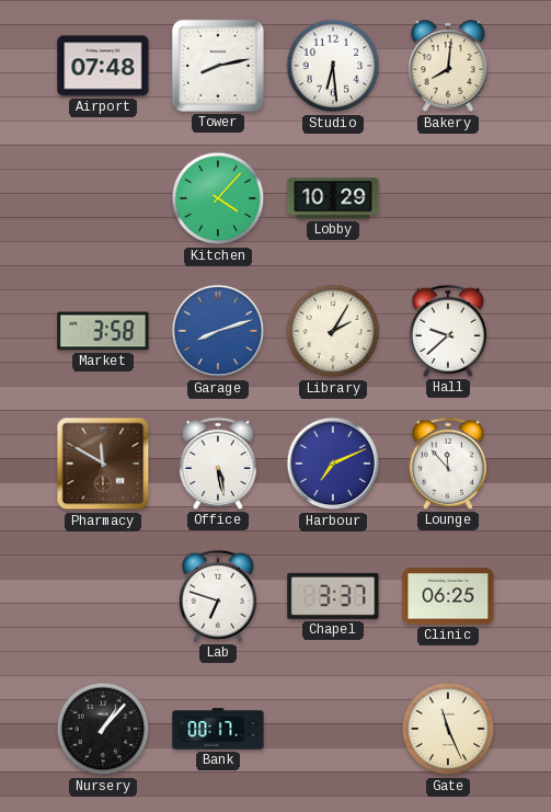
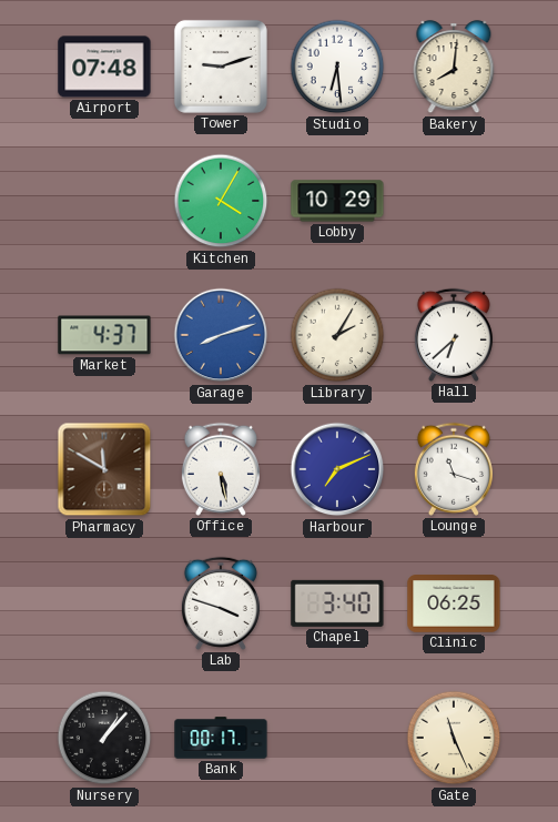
Tower: 8:13 -> 9:12 (221, 67)
Kitchen: 4:07 -> 4:05 (221, 201)
Market: 3:58 -> 4:37 (104, 335)
Hall: 9:38 -> 6:38 (454, 335)
Lounge: 11:53 -> 11:18 (454, 469)
Lab: 6:48 -> 3:48 (221, 603)
Chapel: 3:37 -> 3:40 (337, 603)
